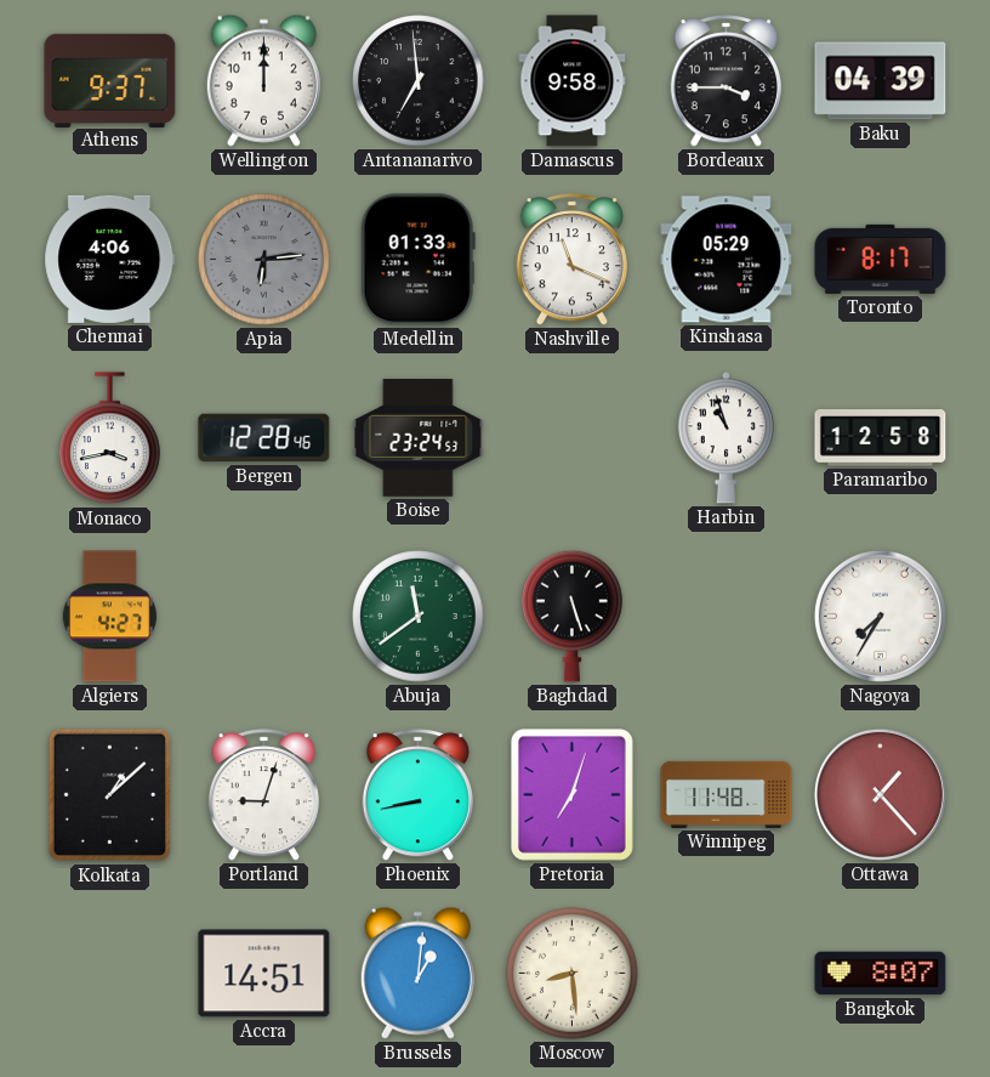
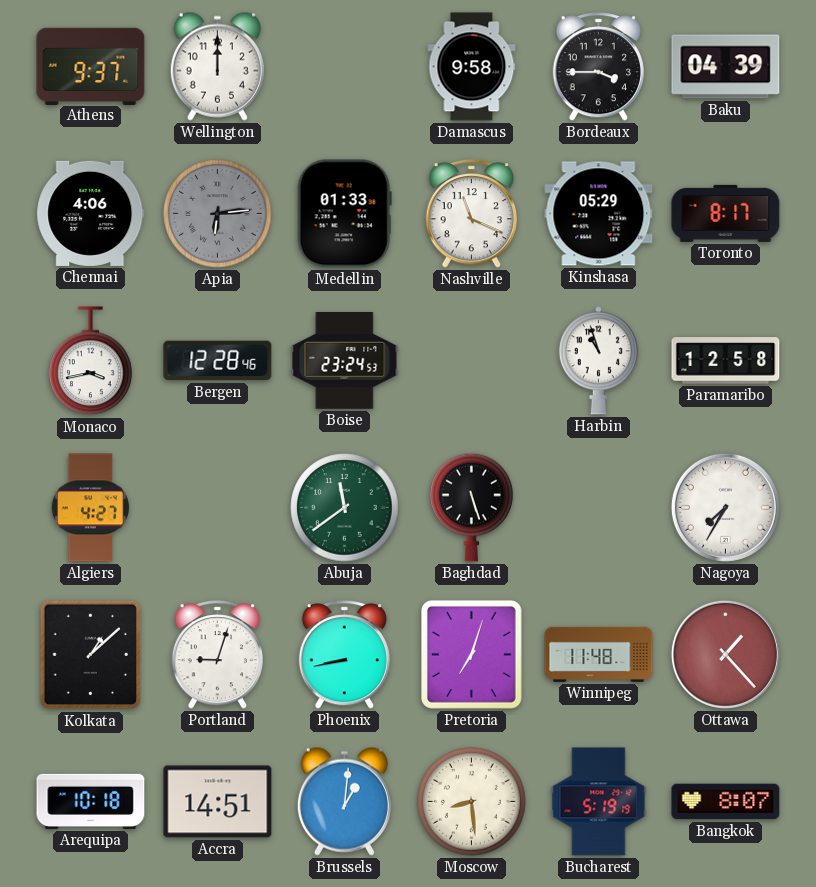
Antananarivo: 6:59 -> none (419, 81)
Arequipa: none -> 10:18 (91, 801)
Bucharest: none -> 5:19 (599, 802)
